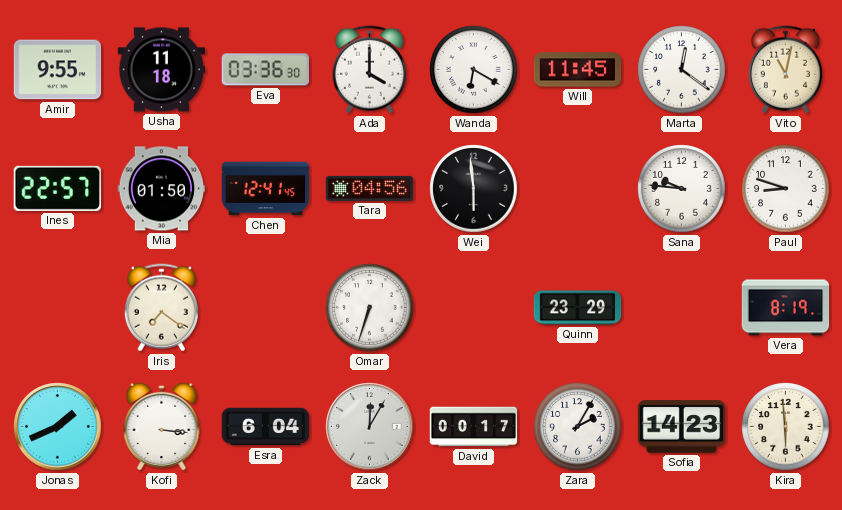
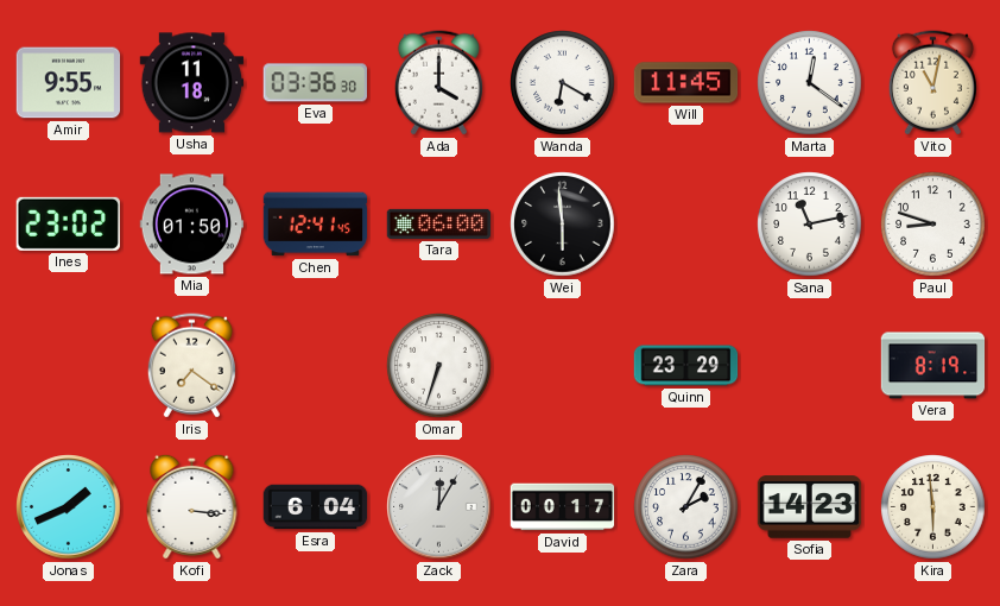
Ines: 22:57 -> 23:02 (68, 223)
Tara: 04:56 -> 06:00 (439, 223)
Sana: 9:46 -> 11:13 (810, 225)
